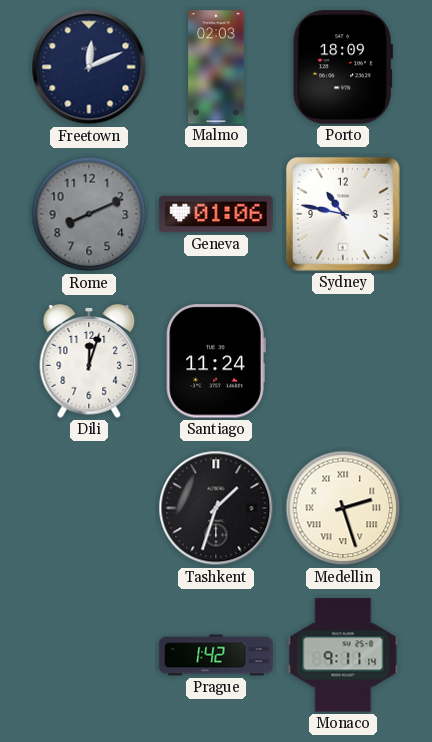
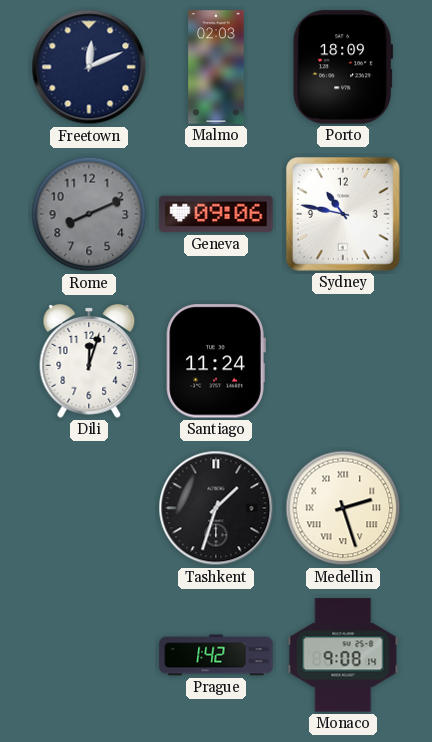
Geneva: 01:06 -> 09:06 (216, 214)
Monaco: 9:11 -> 9:08 (343, 655)
